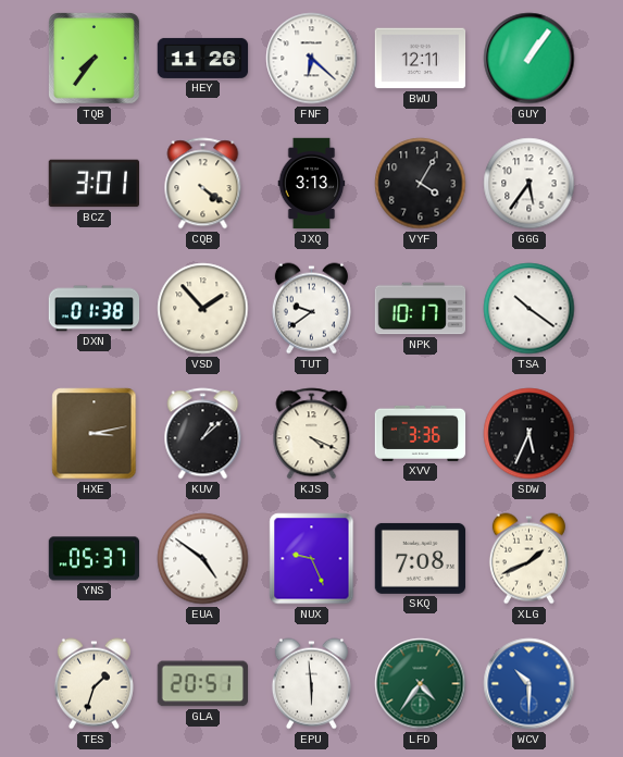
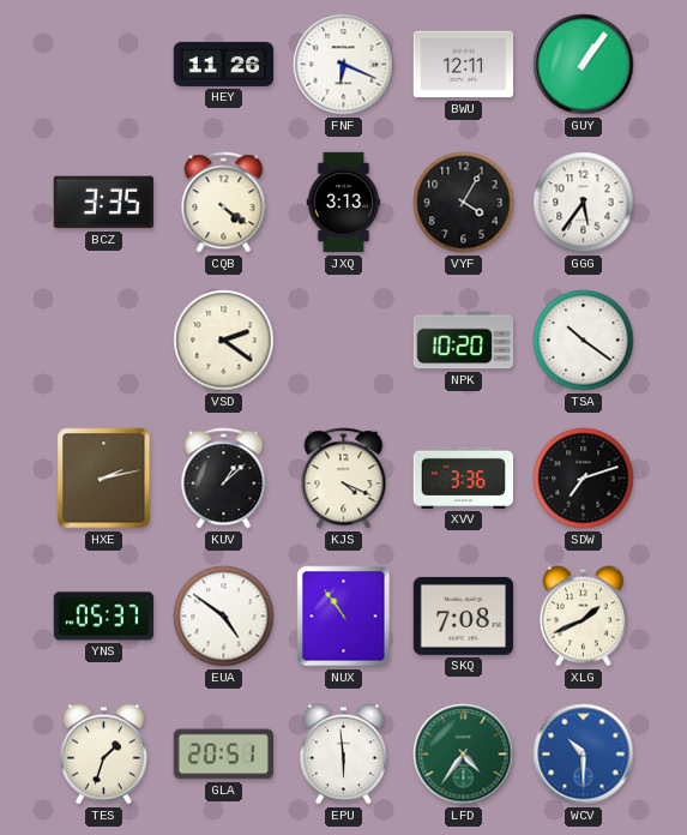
TQB: 7:36 -> none (94, 58)
FNF: 6:22 -> 6:19 (344, 65)
BCZ: 3:01 -> 3:35 (103, 203)
DXN: 01:38 -> none (95, 309)
VSD: 1:53 -> 2:21 (224, 341)
TUT: 9:39 -> none (311, 309)
NPK: 10:17 -> 10:20 (464, 341)
HXE: 3:13 -> 2:13 (104, 479)
SDW: 5:34 -> 7:12 (584, 479)
NUX: 9:26 -> 10:54 (344, 617)
